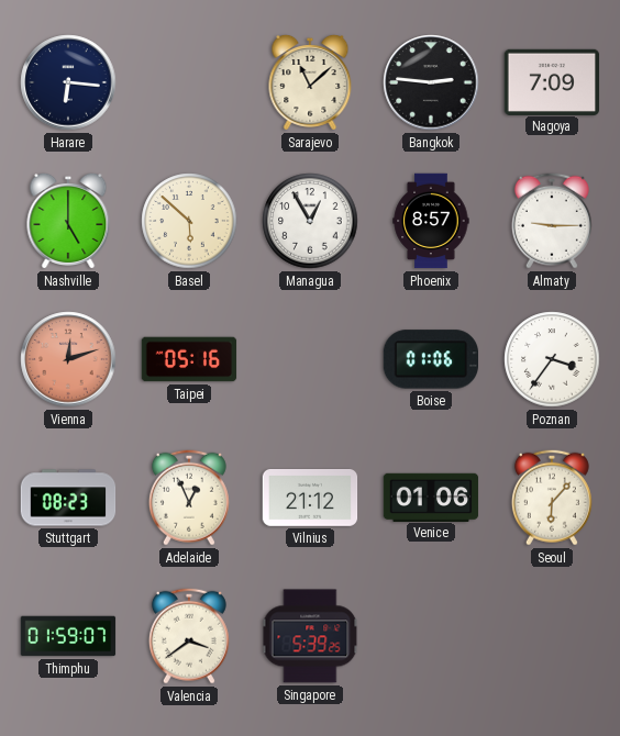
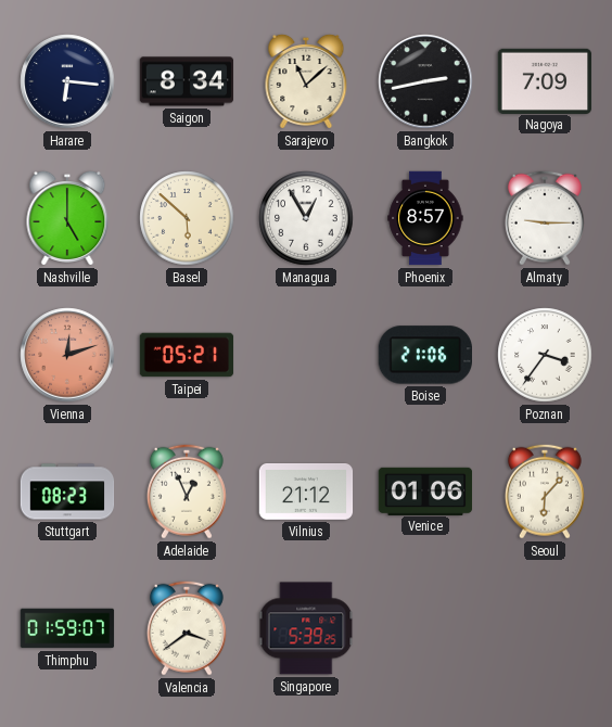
Saigon: none -> 8:34 (187, 81)
Bangkok: 2:46 -> 2:43 (425, 81)
Taipei: 05:16 -> 05:21 (187, 355)
Boise: 01:06 -> 21:06 (424, 355)
